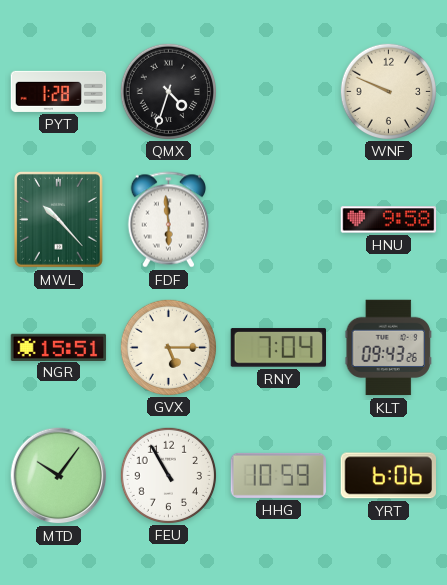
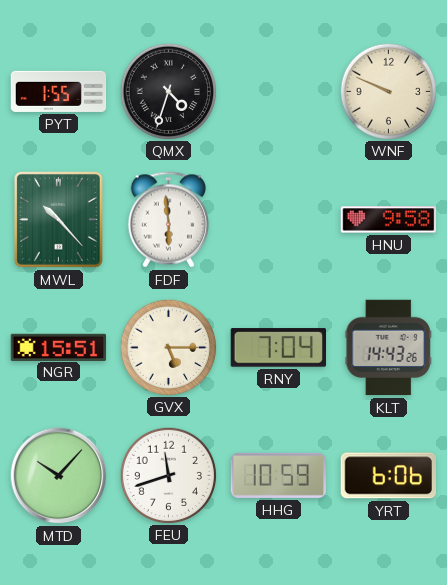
PYT: 1:28 -> 1:55 (59, 91)
KLT: 09:43 -> 14:43 (388, 348)
MTD: 10:06 -> 10:07 (59, 476)
FEU: 10:55 -> 11:42 (168, 475)
